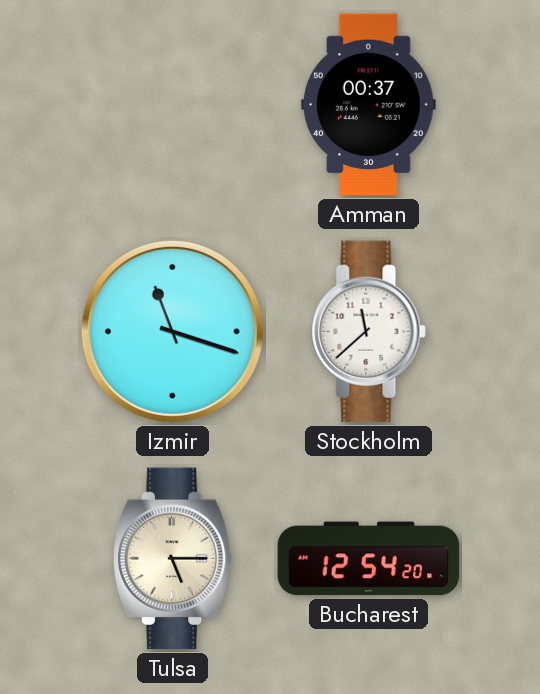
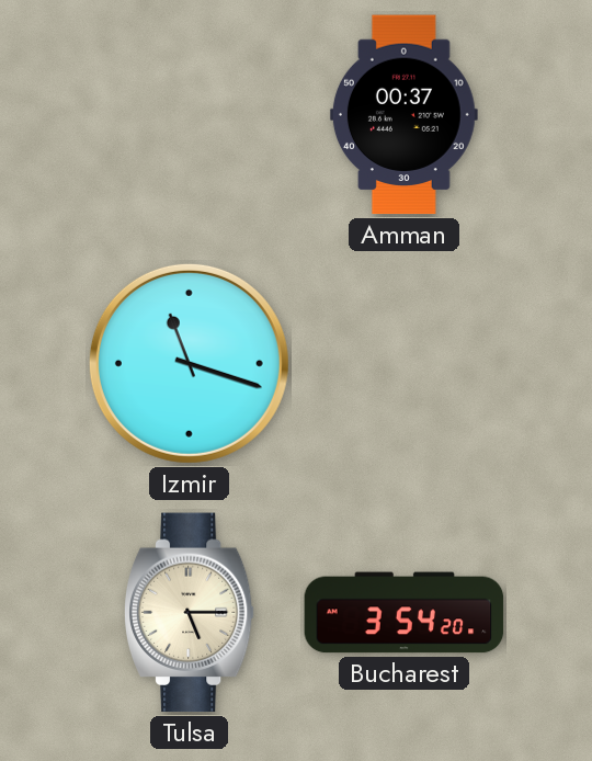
Stockholm: 11:38 -> none (369, 332)
Bucharest: 12:54 -> 3:54 (405, 613)
